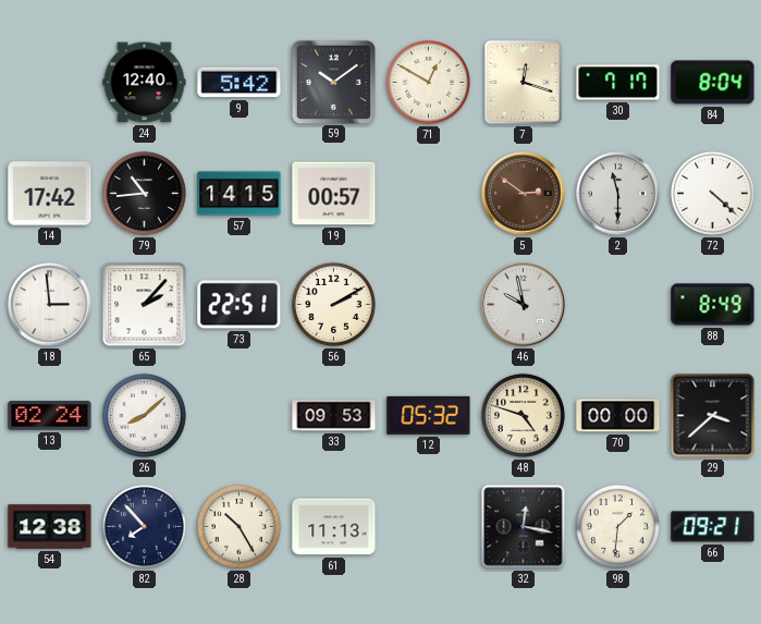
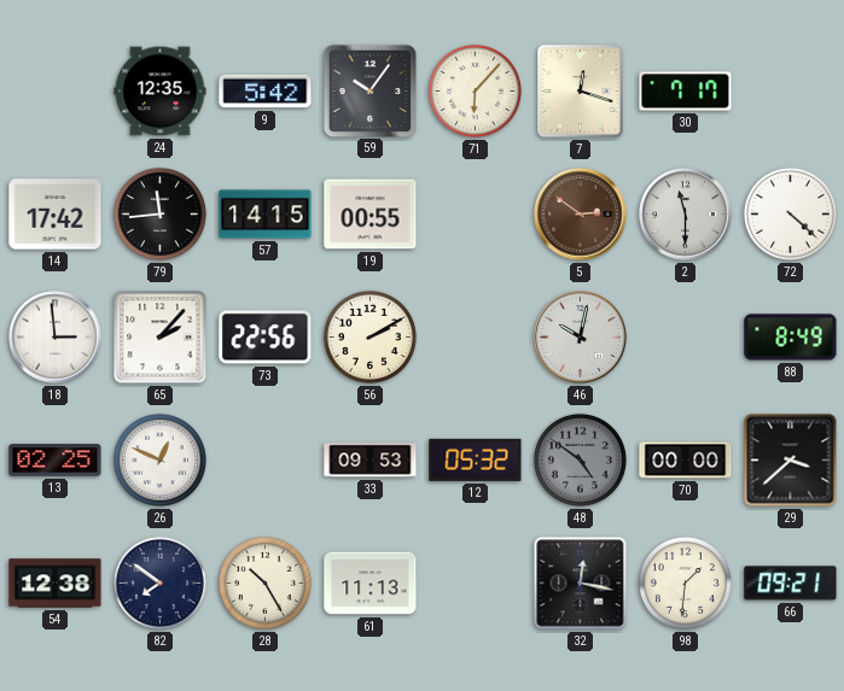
24: 12:40 -> 12:35 (161, 92)
59: 10:09 -> 10:06 (369, 90)
71: 12:50 -> 6:07 (475, 90)
84: 8:04 -> none (713, 83)
79: 10:44 -> 11:44 (159, 213)
19: 00:57 -> 00:55 (371, 215)
73: 22:51 -> 22:56 (266, 338)
46: 9:58 -> 10:02 (581, 338)
13: 02:24 -> 02:25 (56, 461)
26: 8:08 -> 12:49 (159, 459)
48: 4:48 -> 4:51 (580, 459)
48 dial: cream -> grey (580, 459)
82: 7:53 -> 7:51 (159, 582)
